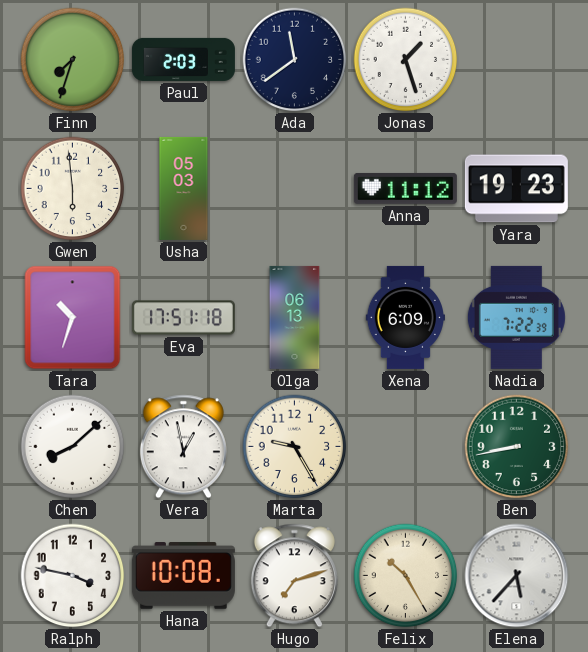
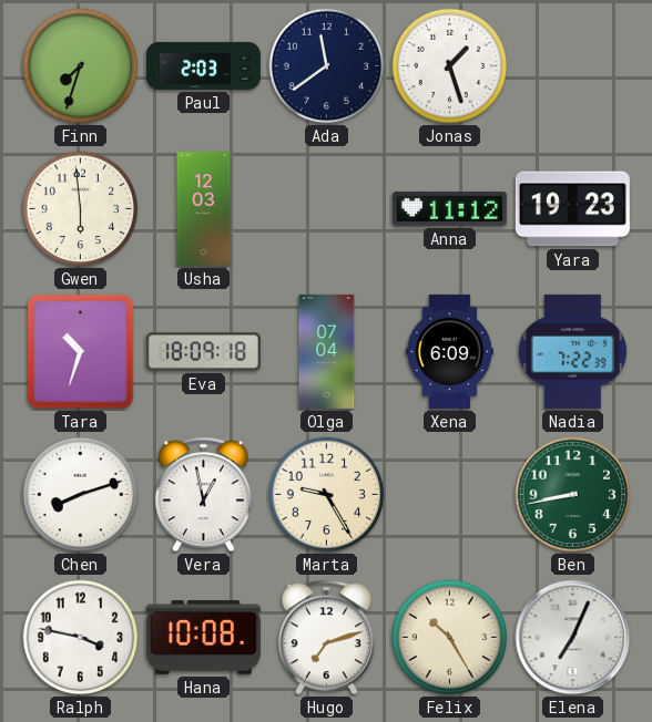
Usha: 05:03 -> 12:03 (204, 208)
Eva: 17:51 -> 18:09 (203, 352)
Olga: 06:13 -> 07:04 (327, 351)
Chen: 8:08 -> 8:12 (81, 495)
Elena: 5:37 -> 7:04 (573, 638)
